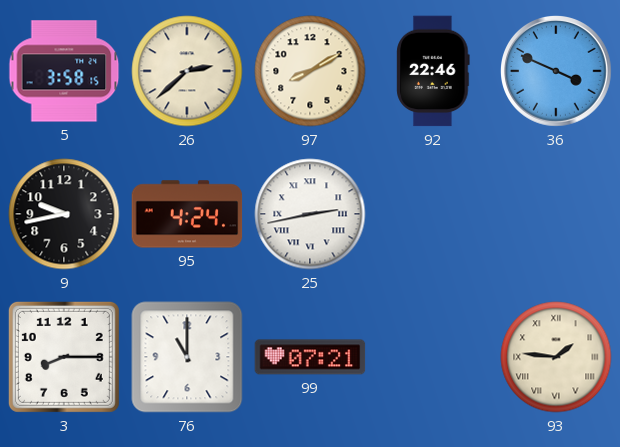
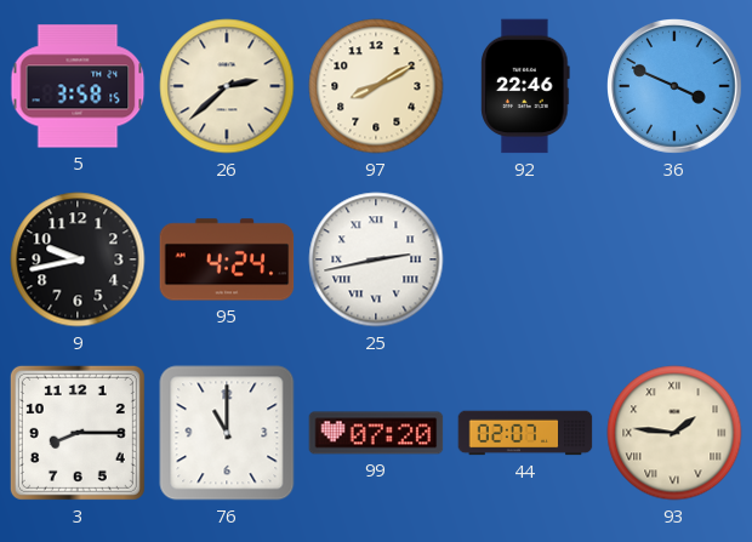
99: 07:21 -> 07:20 (376, 433)
44: none -> 02:07 (525, 433)
